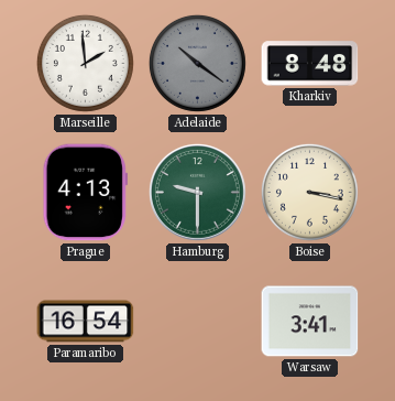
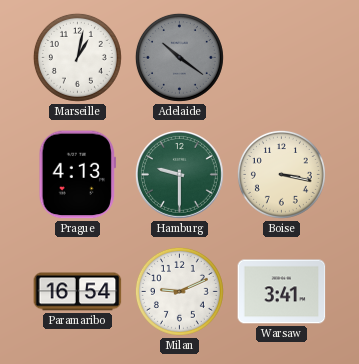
Marseille: 1:59 -> 1:02 (77, 57)
Kharkiv: 8:48 -> none (310, 64)
Milan: none -> 9:11 (179, 291)
